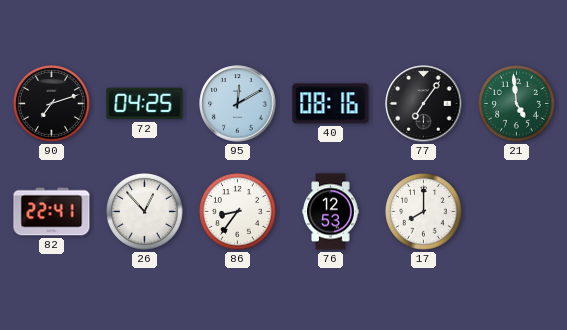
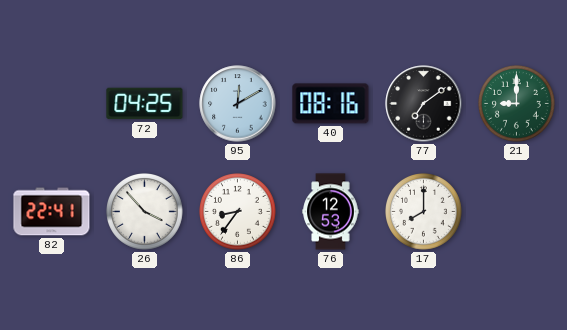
90: 7:12 -> none (52, 104)
77: 7:06 -> 7:09 (424, 104)
21: 4:59 -> 9:00 (517, 104)
26: 12:53 -> 3:53 (145, 212)
